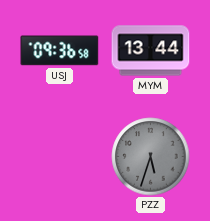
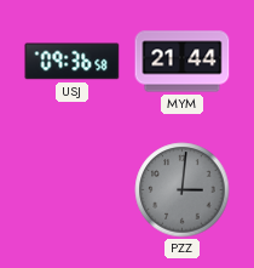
MYM: 13:44 -> 21:44 (183, 62)
PZZ: 5:33 -> 3:01 (183, 190)
